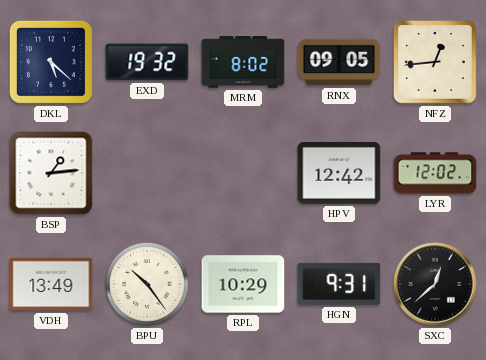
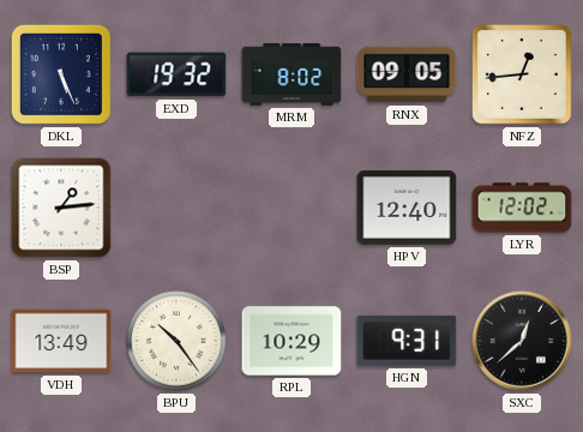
DKL: 5:22 -> 5:26 (61, 74)
HPV: 12:42 -> 12:40 (407, 208)
